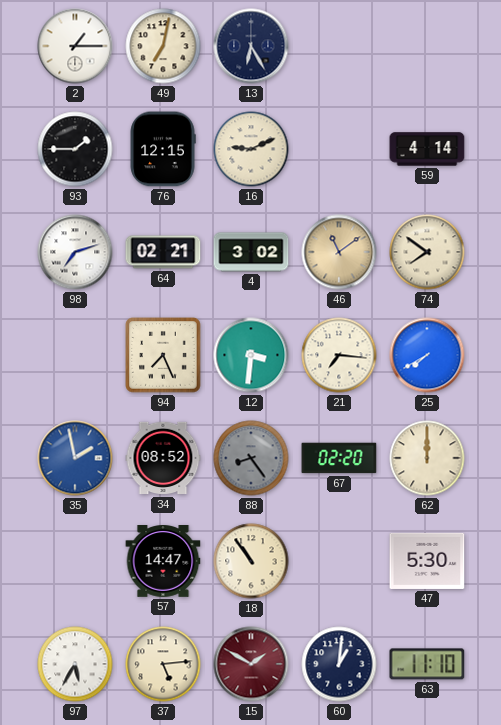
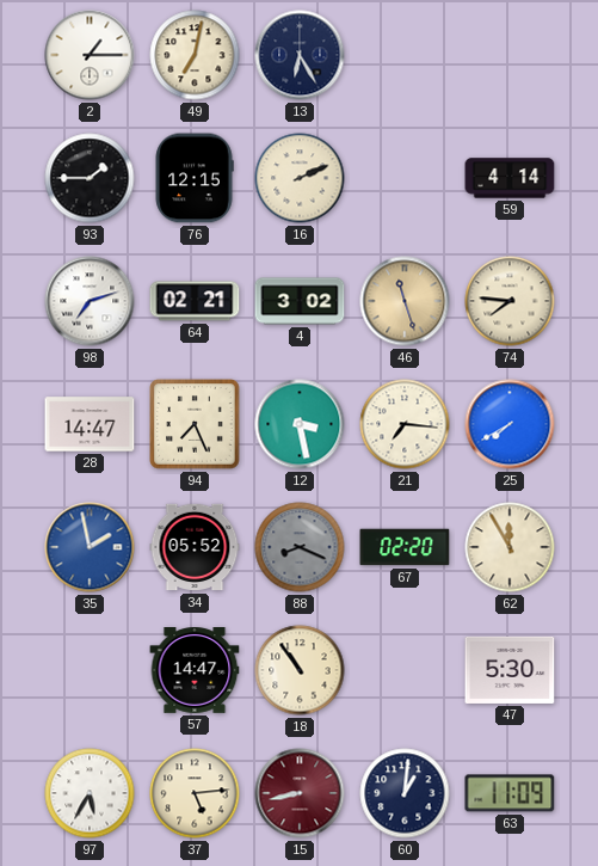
16: 9:11 -> 2:11 (300, 178)
46: 11:09 -> 11:27 (405, 301)
74: 7:51 -> 7:46 (510, 301)
28: none -> 14:47 (90, 424)
12: 3:31 -> 3:28 (300, 424)
34: 08:52 -> 05:52 (195, 547)
88: 8:24 -> 8:19 (300, 547)
62: 12:00 -> 11:55 (510, 547)
15: 1:50 -> 8:43 (300, 793)
63: 11:10 -> 11:09 (510, 793)
